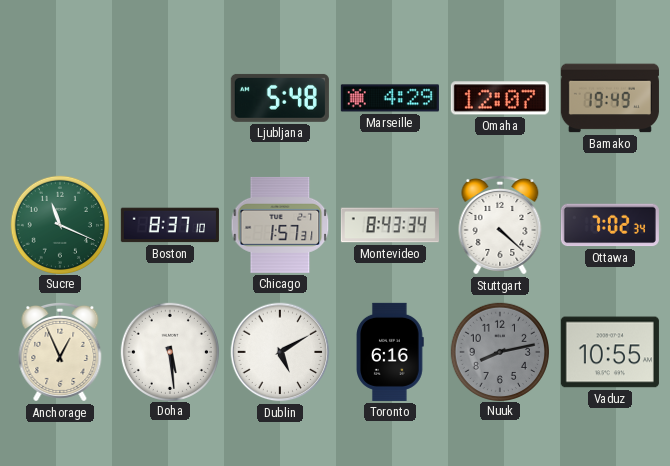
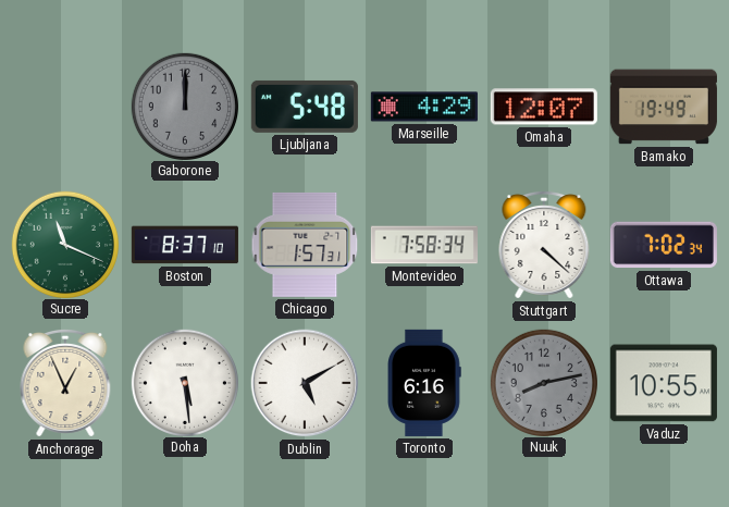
Gaborone: none -> 12:00 (184, 106)
Montevideo: 8:43 -> 7:58 (424, 245)
